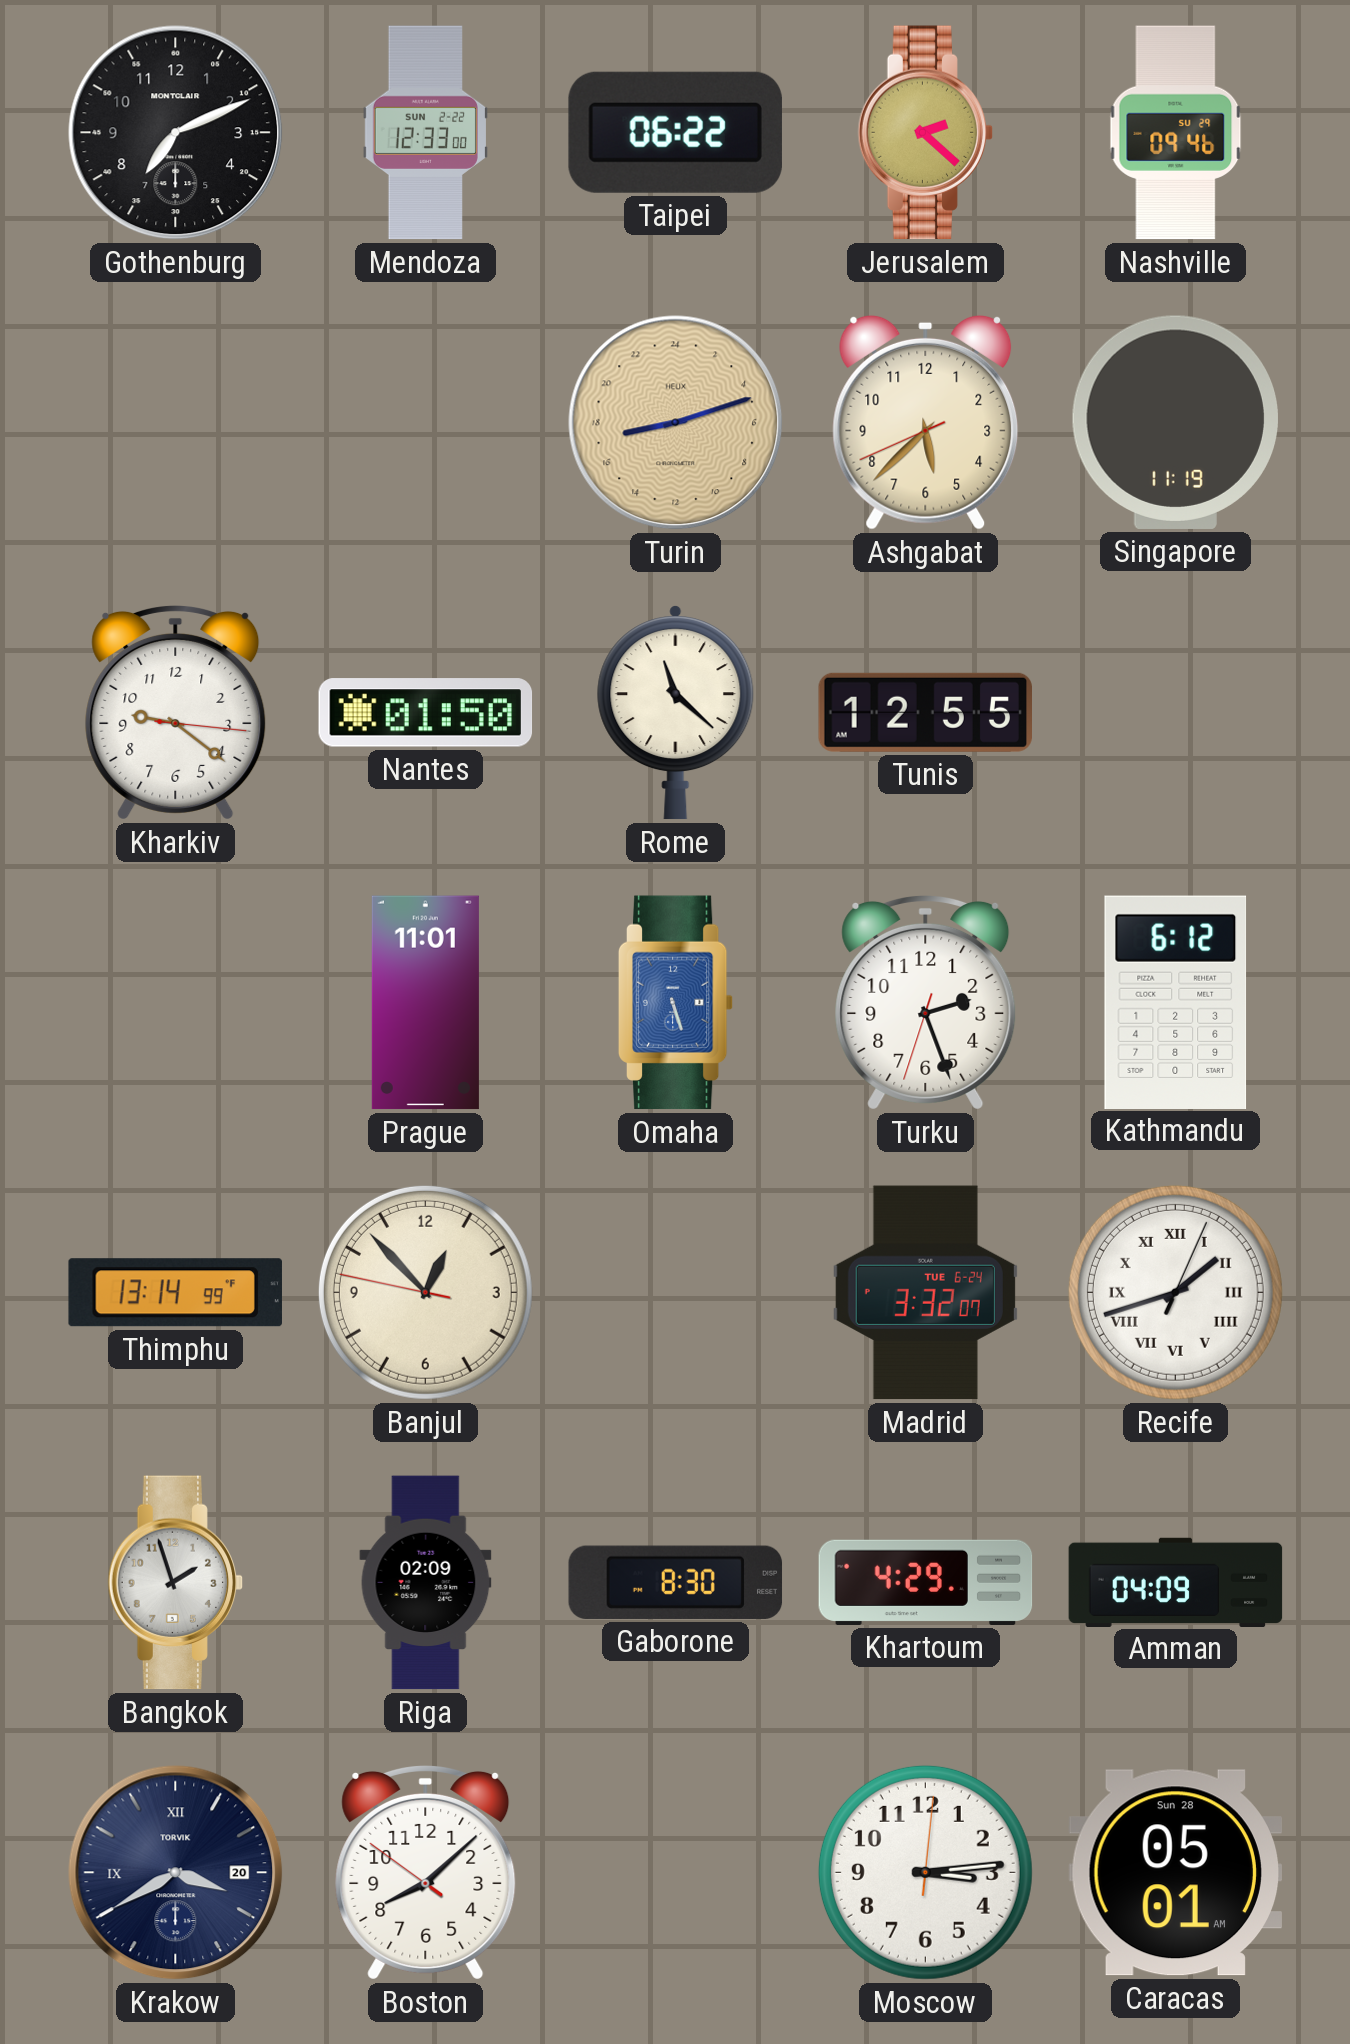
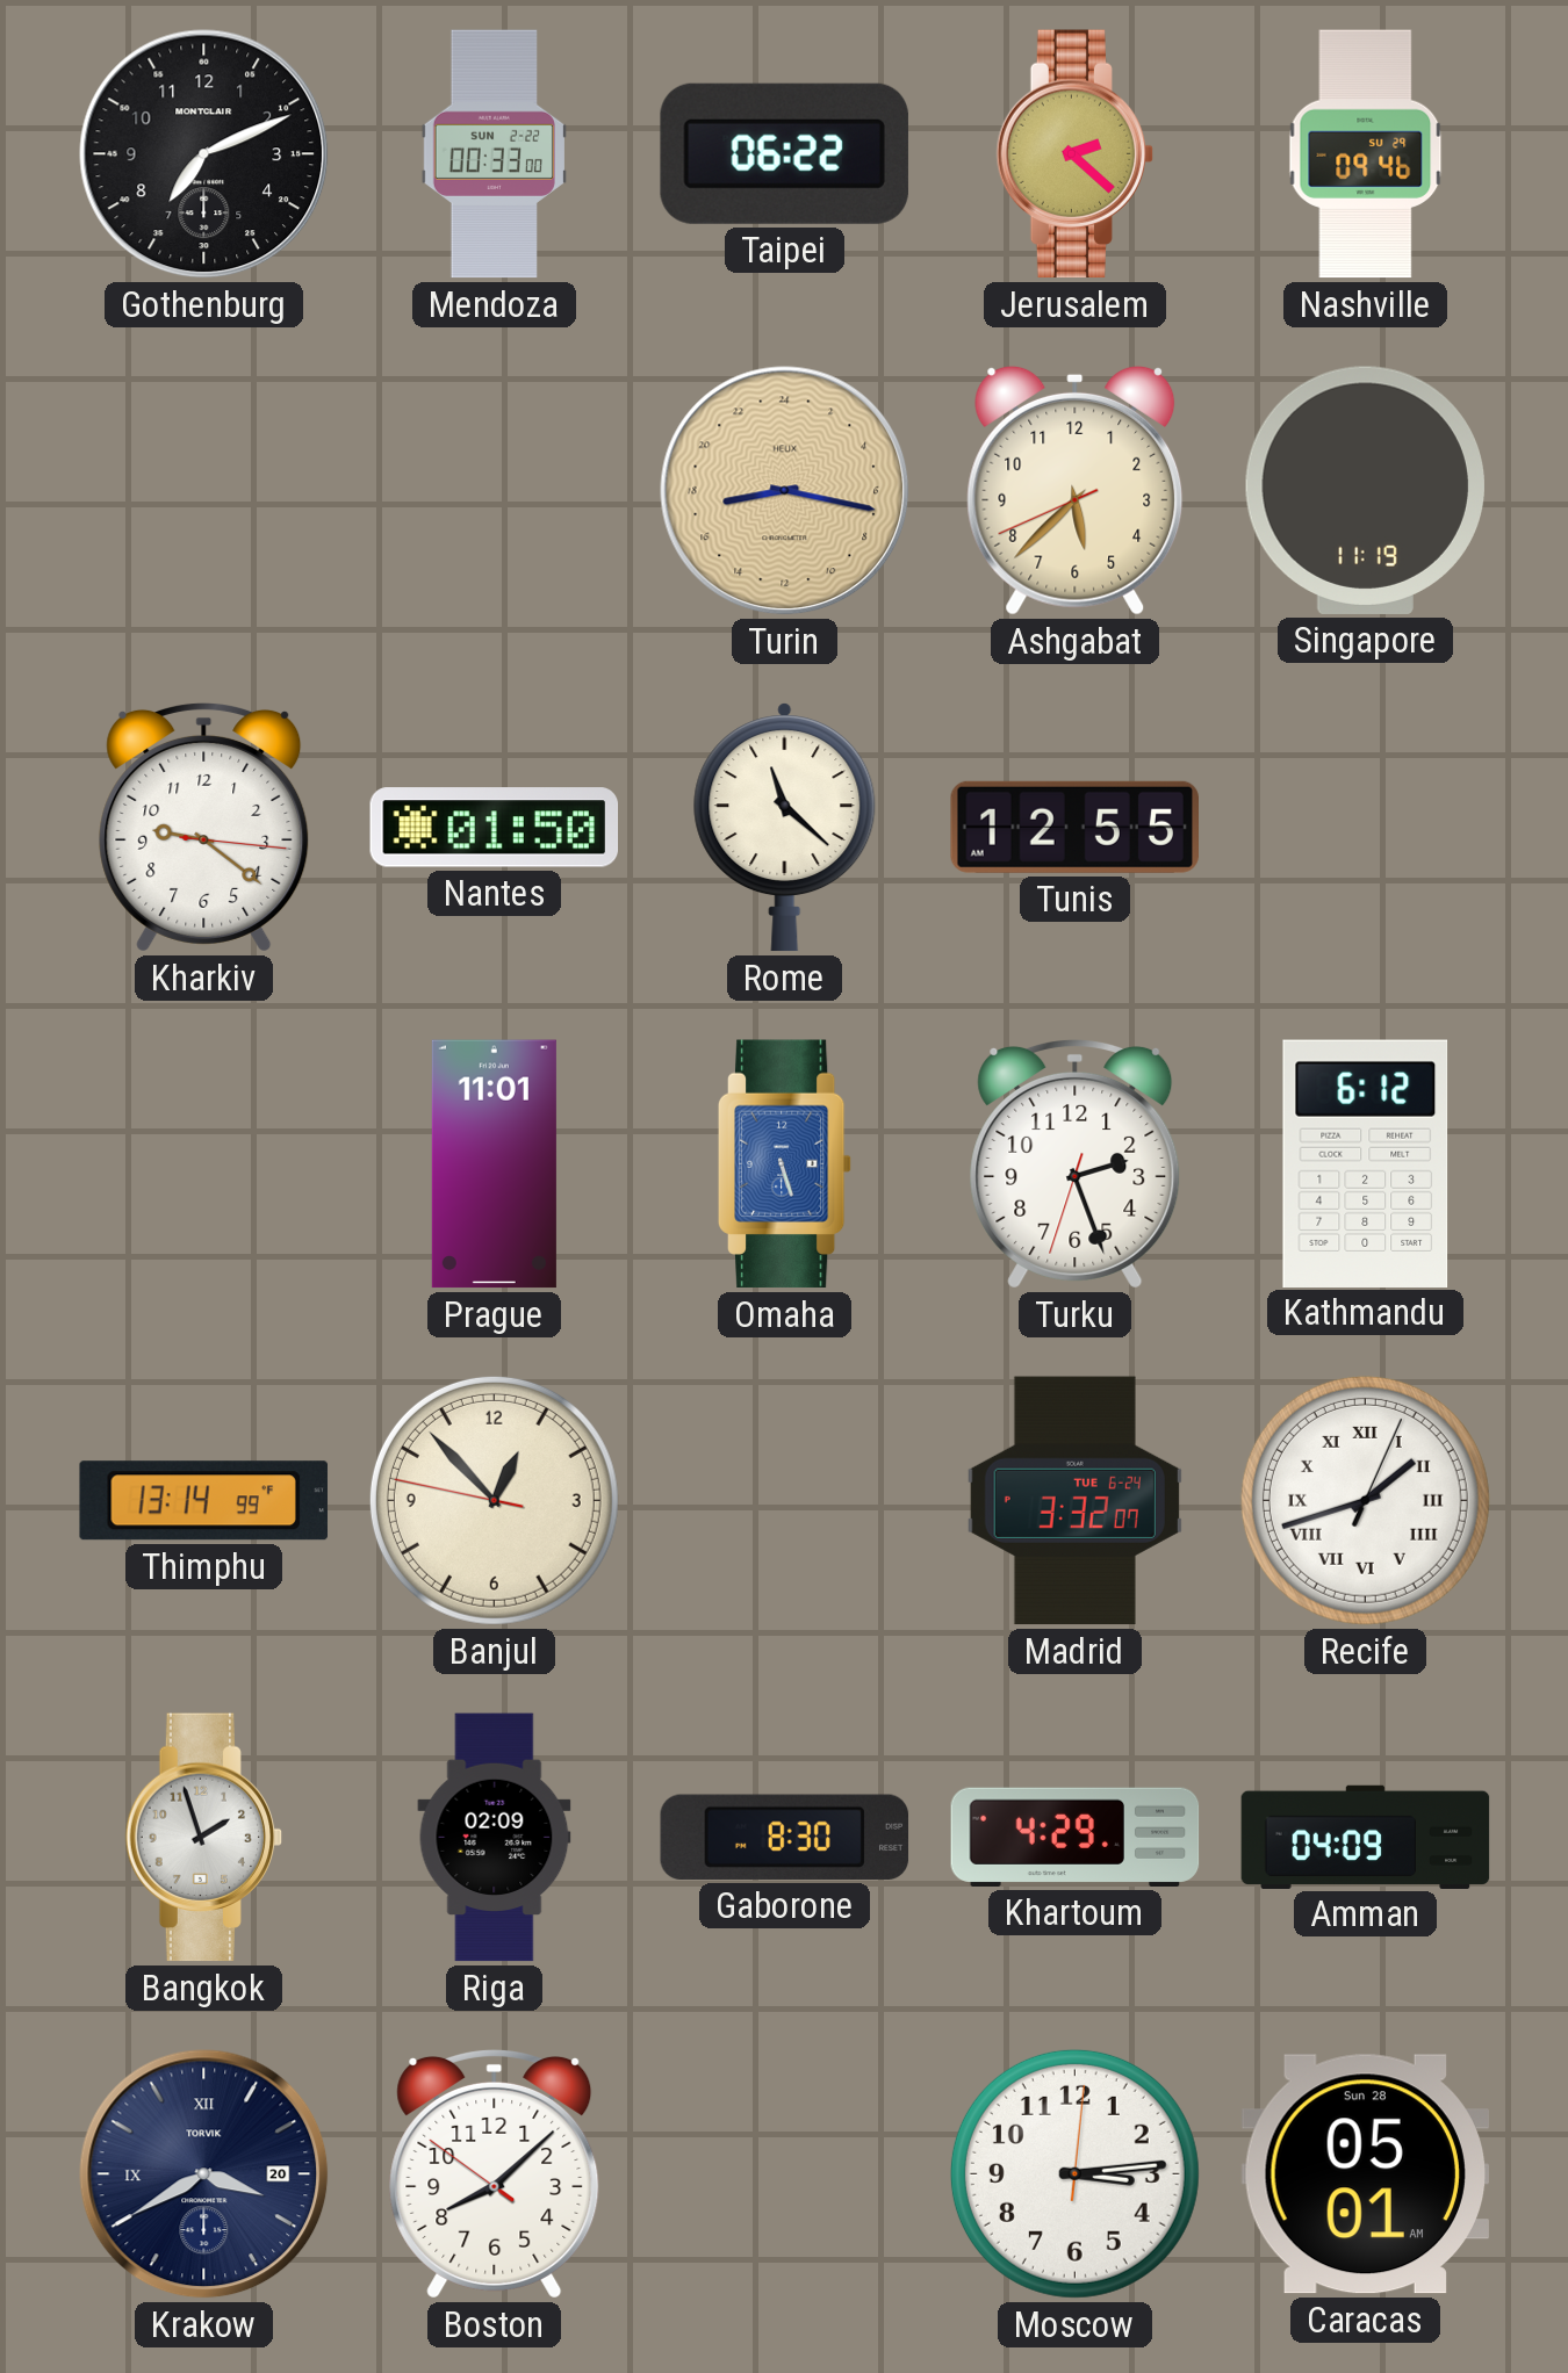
Mendoza: 12:33 -> 00:33 (494, 154)
Turin: 17:12 -> 17:17 (785, 491)
